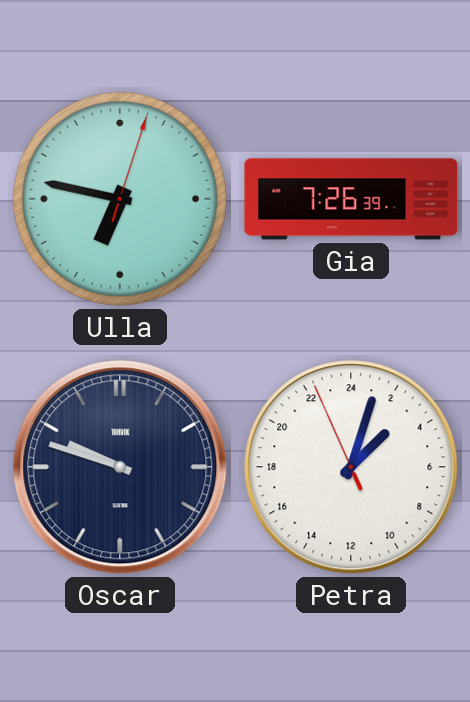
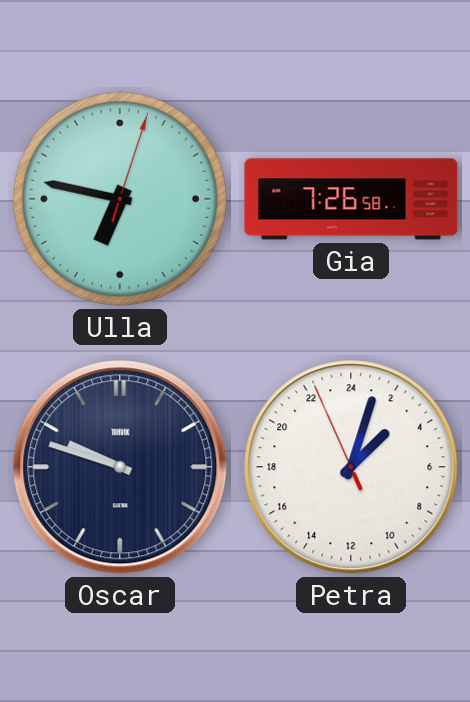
Gia: 7:26:39 -> 7:26:58 (351, 199)
